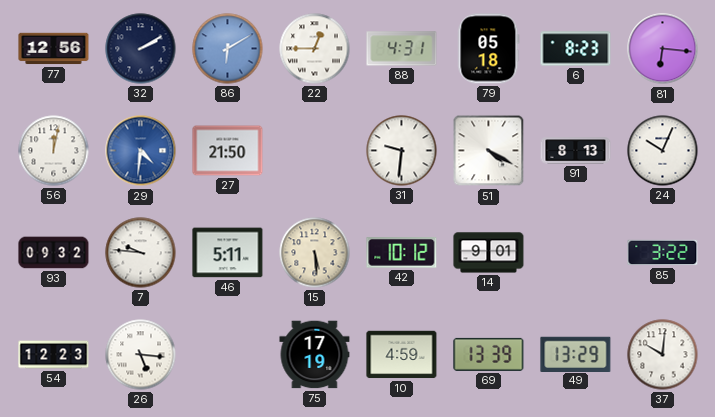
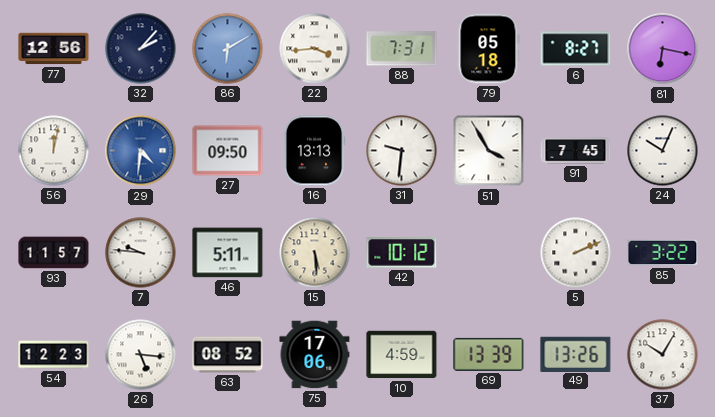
32: 2:10 -> 2:07 (141, 49)
22: 12:45 -> 3:44 (315, 49)
88: 4:31 -> 7:31 (402, 49)
6: 8:23 -> 8:27 (576, 49)
81: 6:16 -> 6:17 (663, 49)
27: 21:50 -> 09:50 (228, 151)
16: none -> 13:13 (314, 151)
51: 4:20 -> 3:55 (489, 151)
91: 8:13 -> 7:45 (576, 151)
93: 09:32 -> 11:57 (54, 253)
14: 9:01 -> none (489, 253)
5: none -> 2:11 (576, 253)
63: none -> 08:52 (228, 355)
75: 17:19 -> 17:06 (315, 355)
49: 13:29 -> 13:26 (576, 354)
37: 10:01 -> 10:05 (663, 355)
